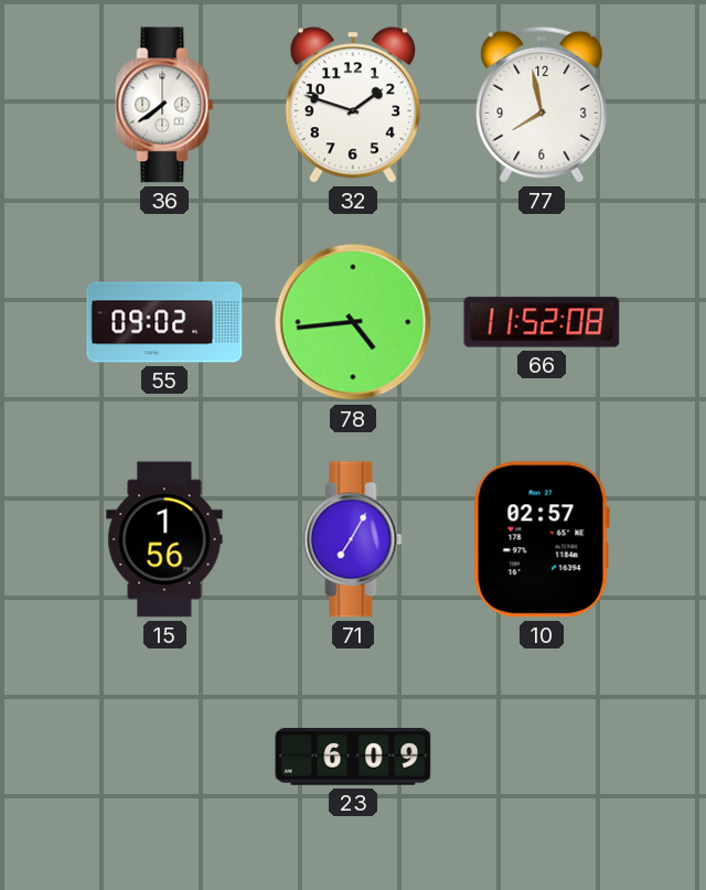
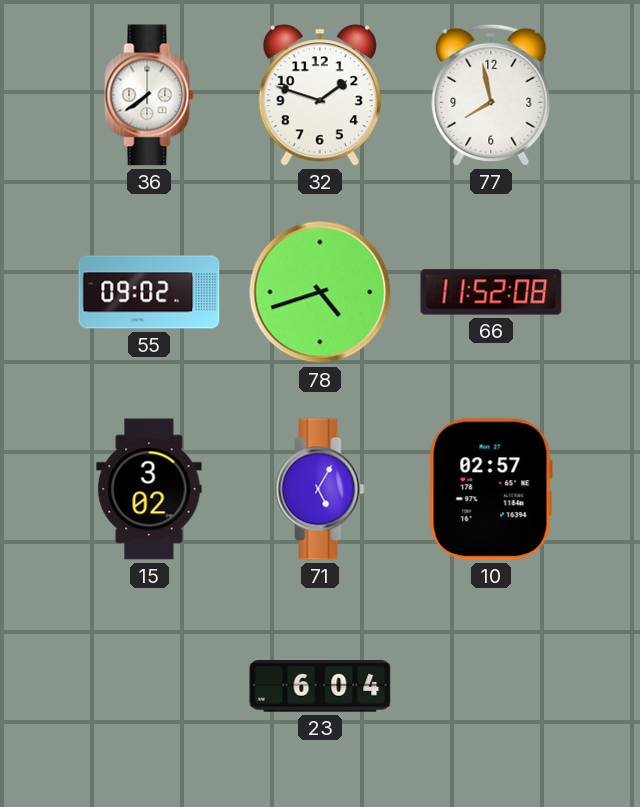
78: 4:44 -> 4:42 (320, 292)
15: 1:56 -> 3:02 (149, 489)
71: 7:05 -> 5:05 (320, 489)
23: 6:09 -> 6:04 (320, 686)
